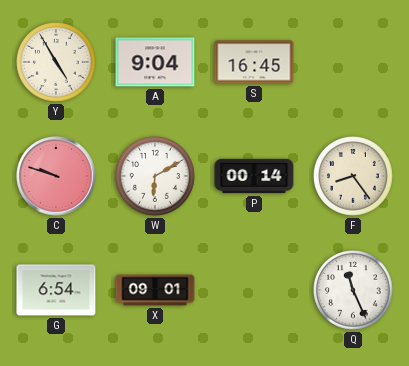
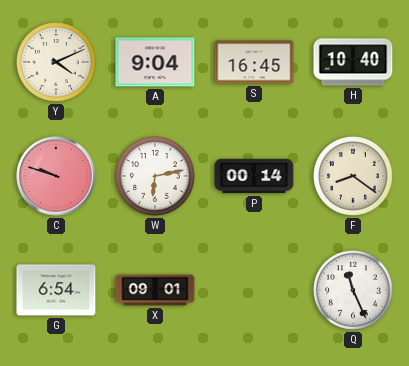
Y: 4:55 -> 4:11 (57, 63)
H: none -> 10:40 (353, 62)
W: 6:10 -> 6:13 (156, 177)
F: 8:24 -> 8:21 (354, 177)
